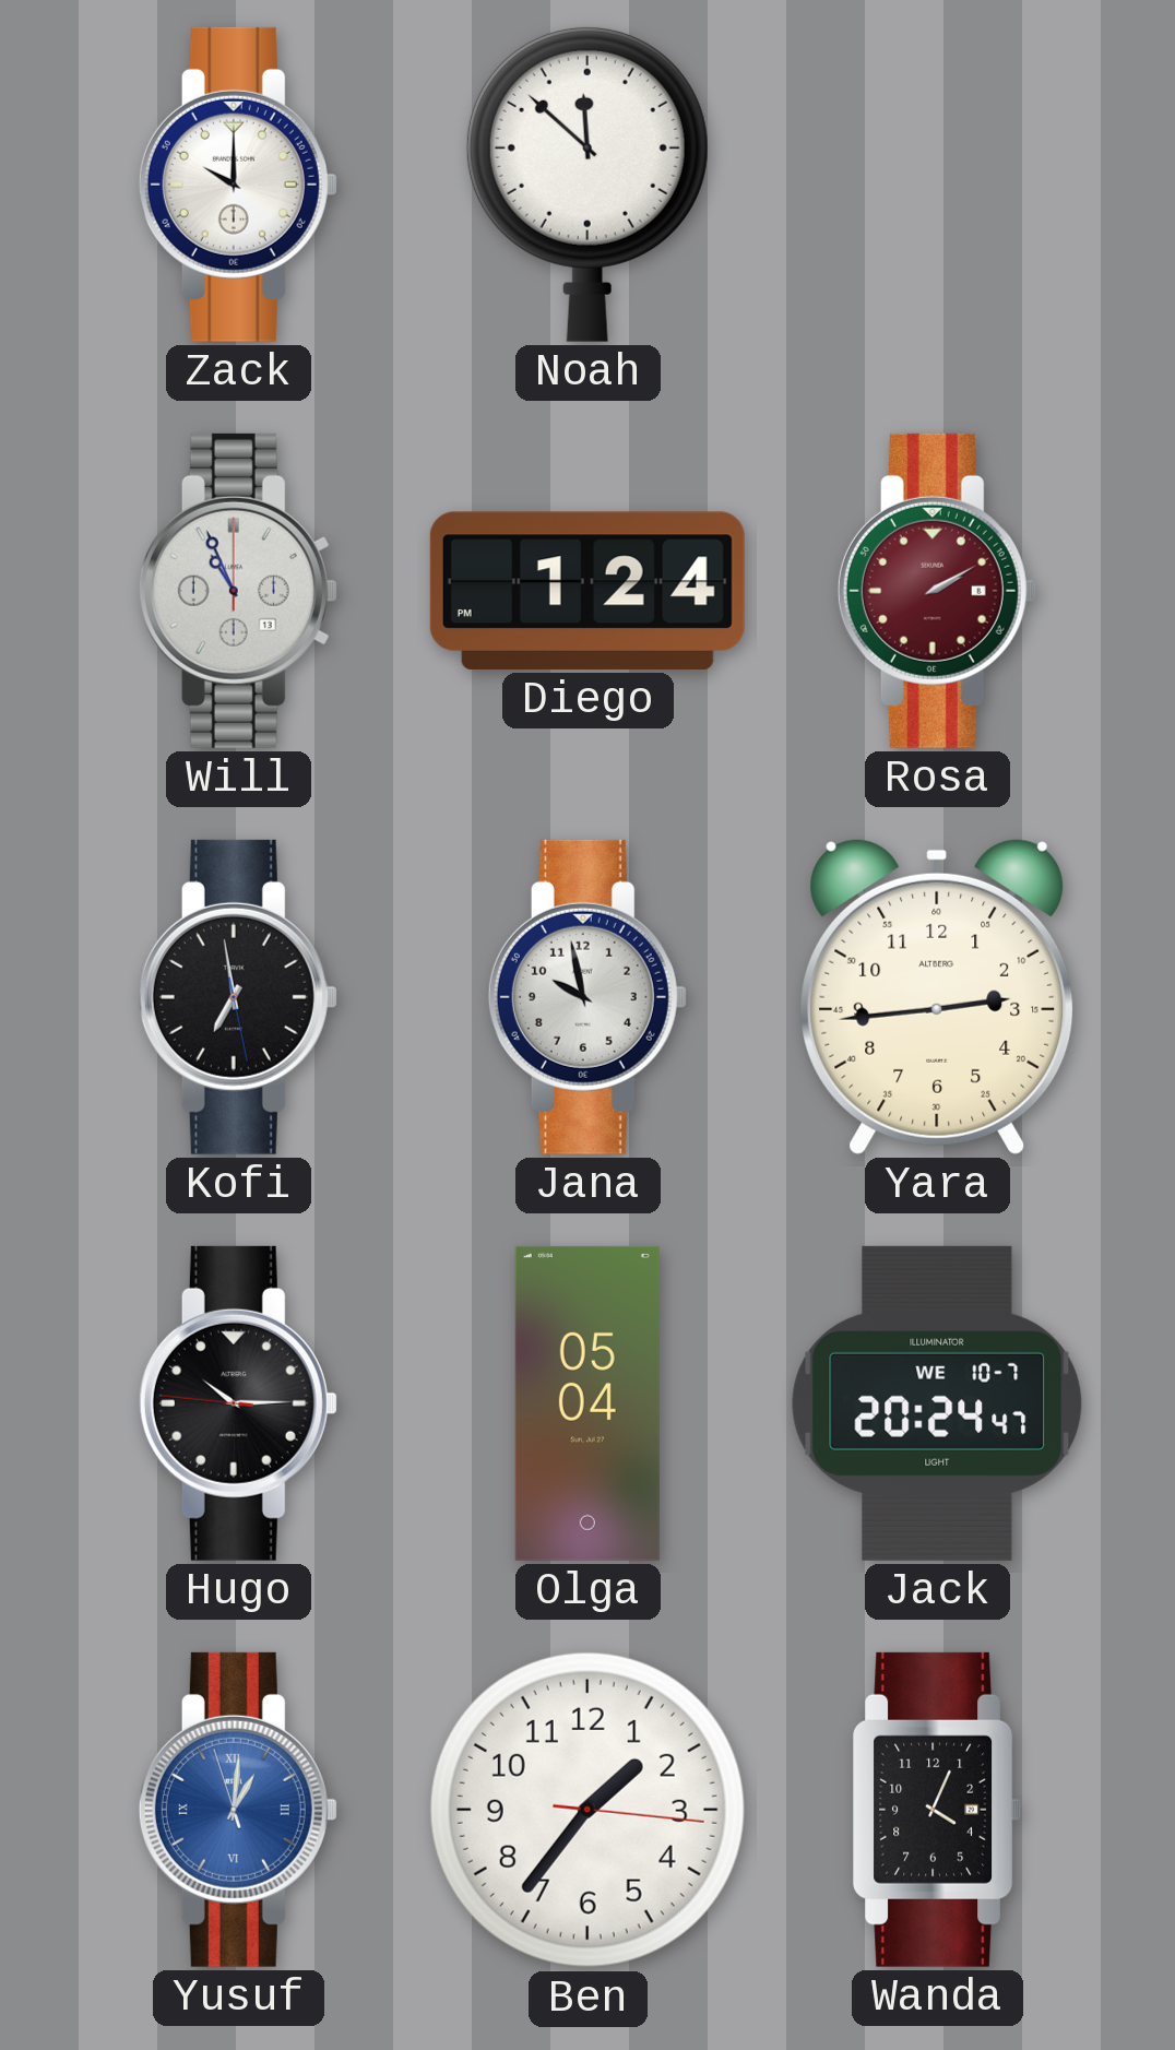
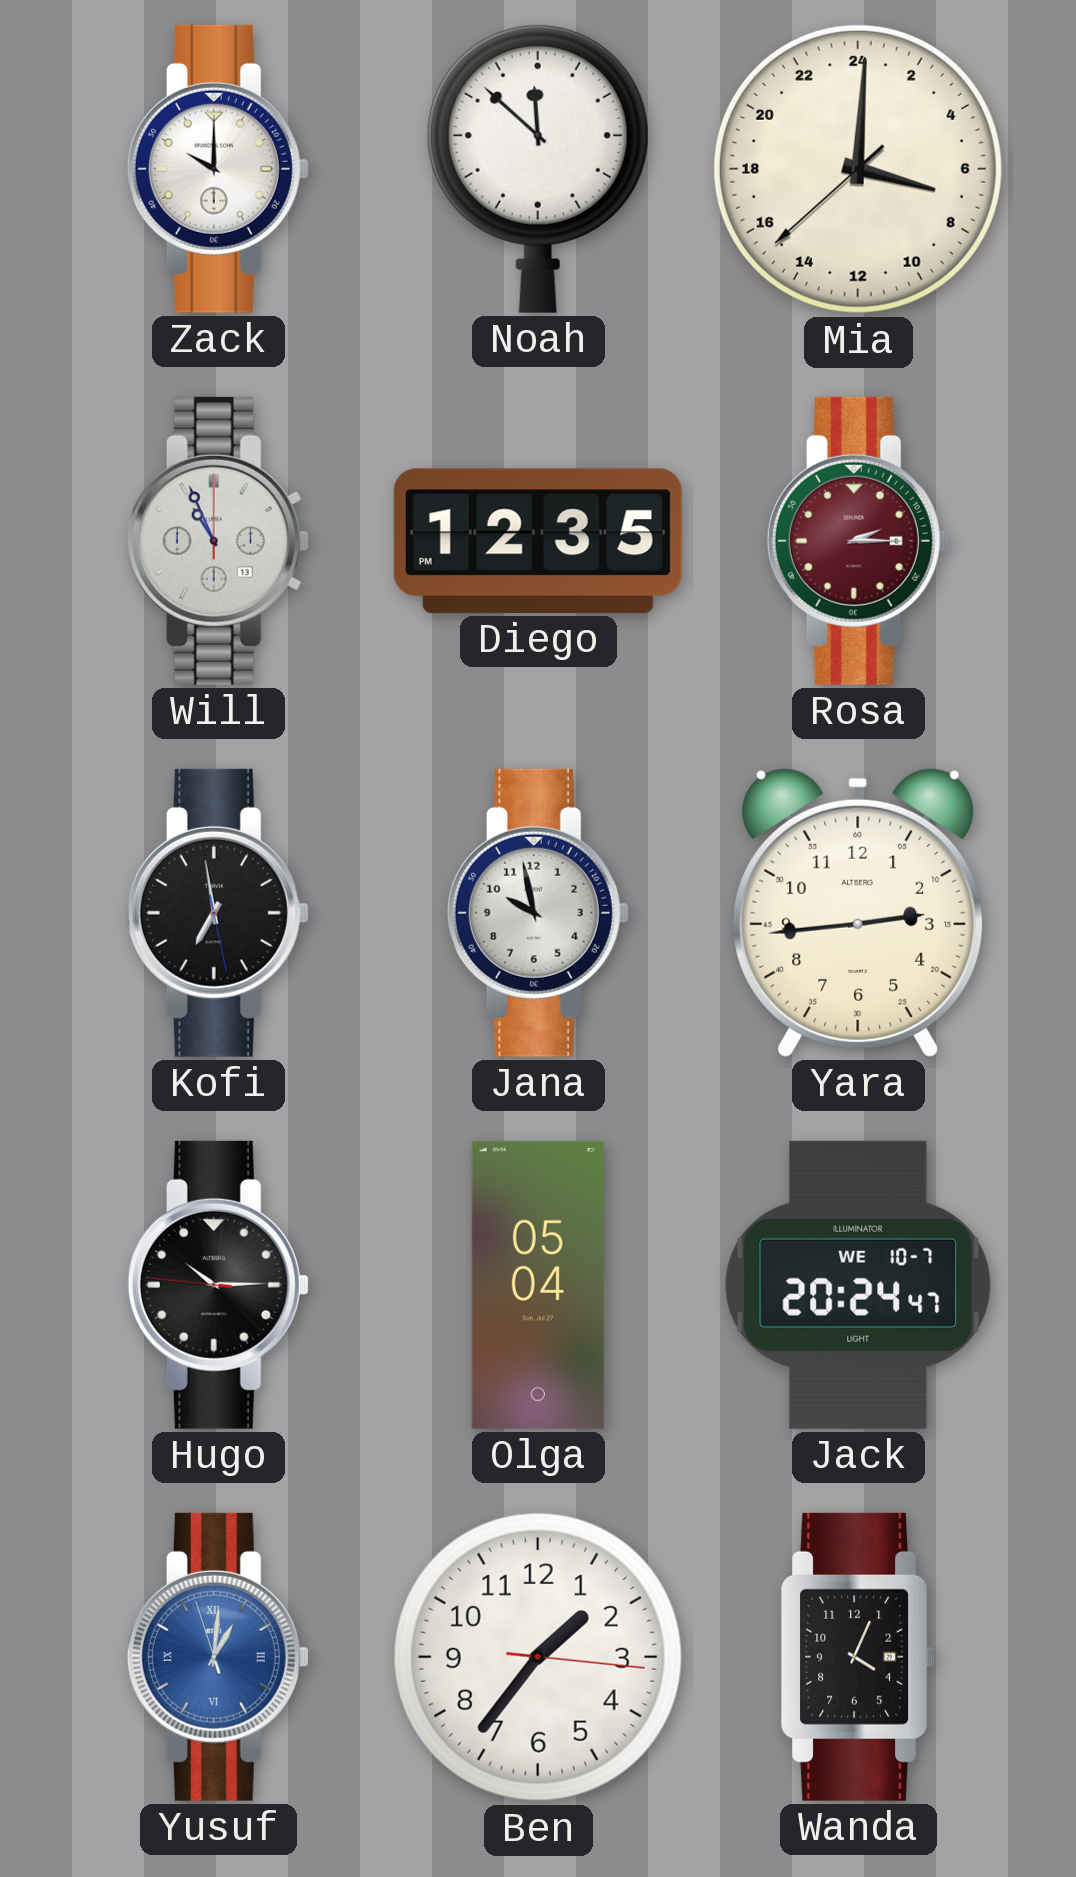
Mia: none -> 7:00 (858, 169)
Diego: 1:24 -> 12:35 (538, 541)
Rosa: 2:10 -> 2:15 (858, 541)
